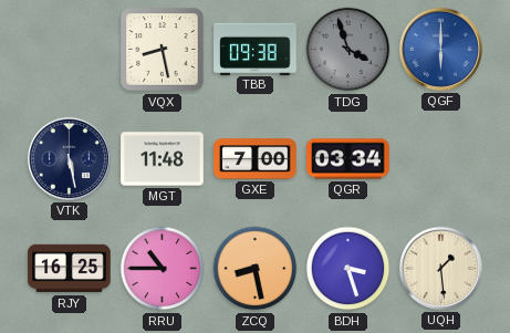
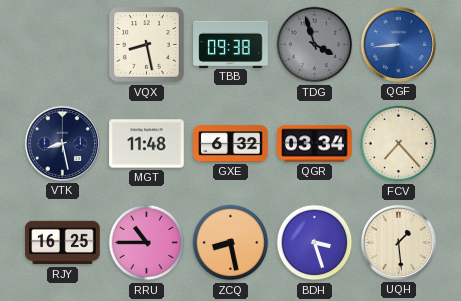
QGF: 6:00 -> 8:44 (398, 44)
VTK: 5:28 -> 8:28 (62, 143)
GXE: 7:00 -> 6:32 (231, 144)
FCV: none -> 7:23 (399, 144)
